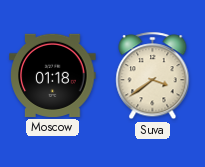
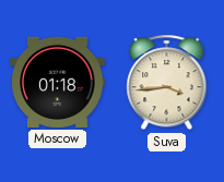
Suva: 3:39 -> 3:44 (167, 83)
